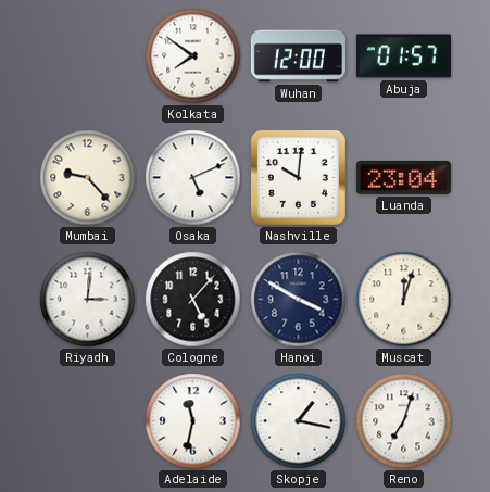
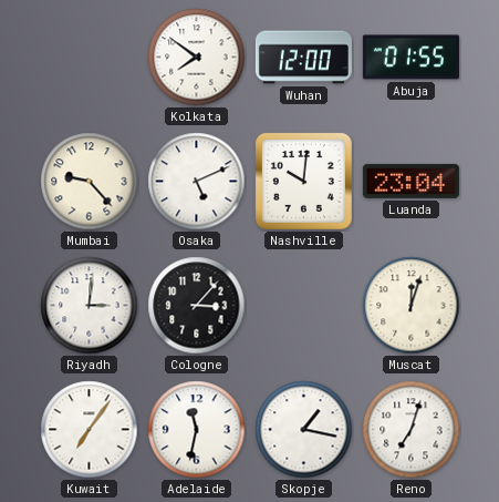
Abuja: 01:57 -> 01:55 (410, 58)
Cologne: 5:07 -> 3:07 (197, 306)
Hanoi: 3:50 -> none (299, 300)
Kuwait: none -> 7:06 (90, 430)
